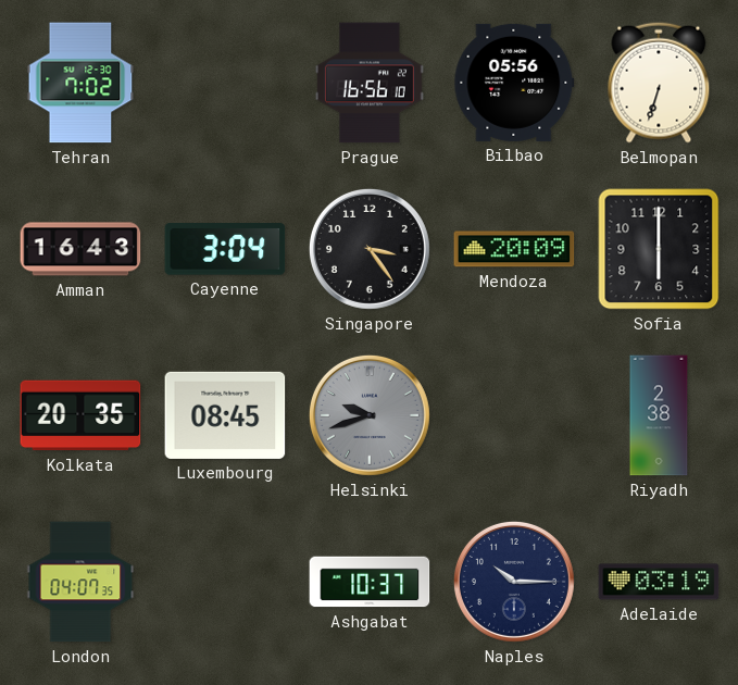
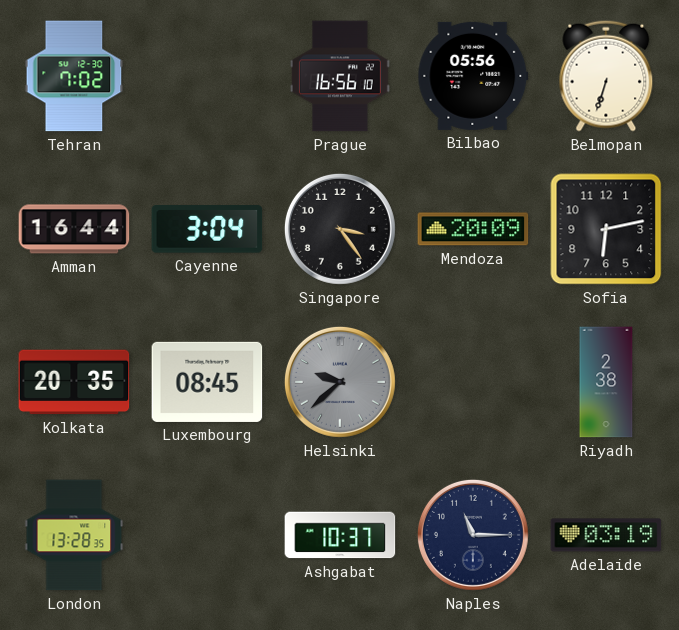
Amman: 16:43 -> 16:44 (74, 229)
Sofia: 6:00 -> 6:13 (606, 229)
Helsinki: 9:42 -> 9:38 (340, 382)
London: 04:07 -> 13:28 (74, 535)
Naples: 10:15 -> 11:15 (473, 535)
